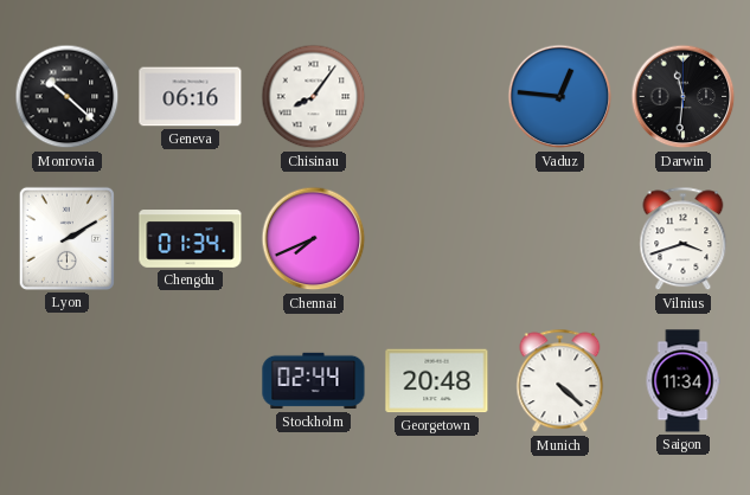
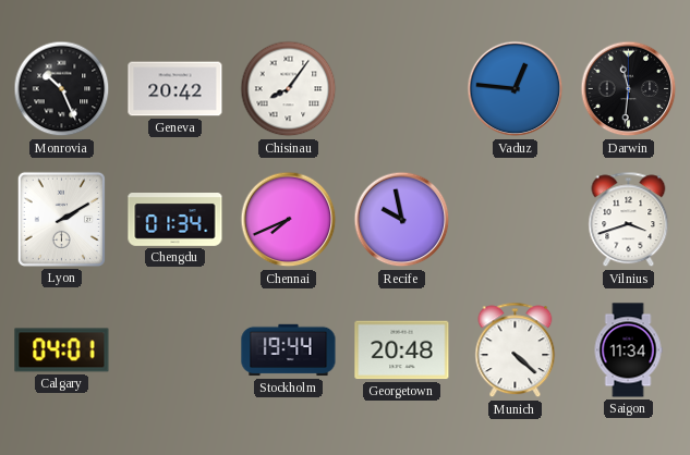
Monrovia: 10:22 -> 10:26 (62, 89)
Geneva: 06:16 -> 20:42 (175, 89)
Recife: none -> 9:58 (402, 220)
Calgary: none -> 04:01 (62, 351)
Stockholm: 02:44 -> 19:44 (289, 351)
